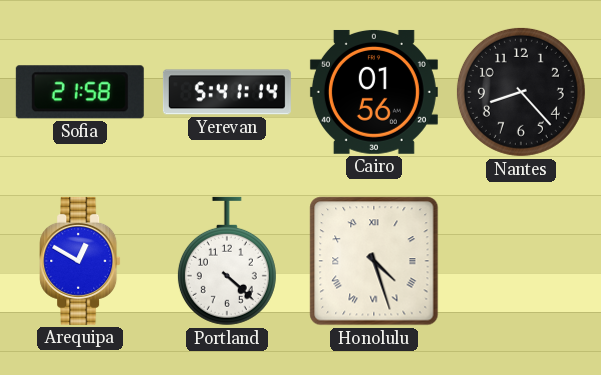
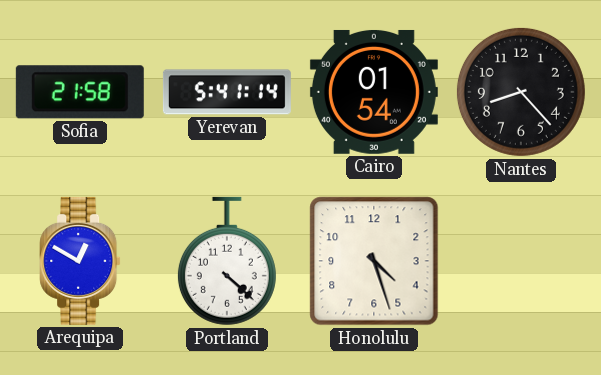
Cairo: 01:56 -> 01:54 (374, 92)
Honolulu numerals: Roman -> Arabic (374, 261)
